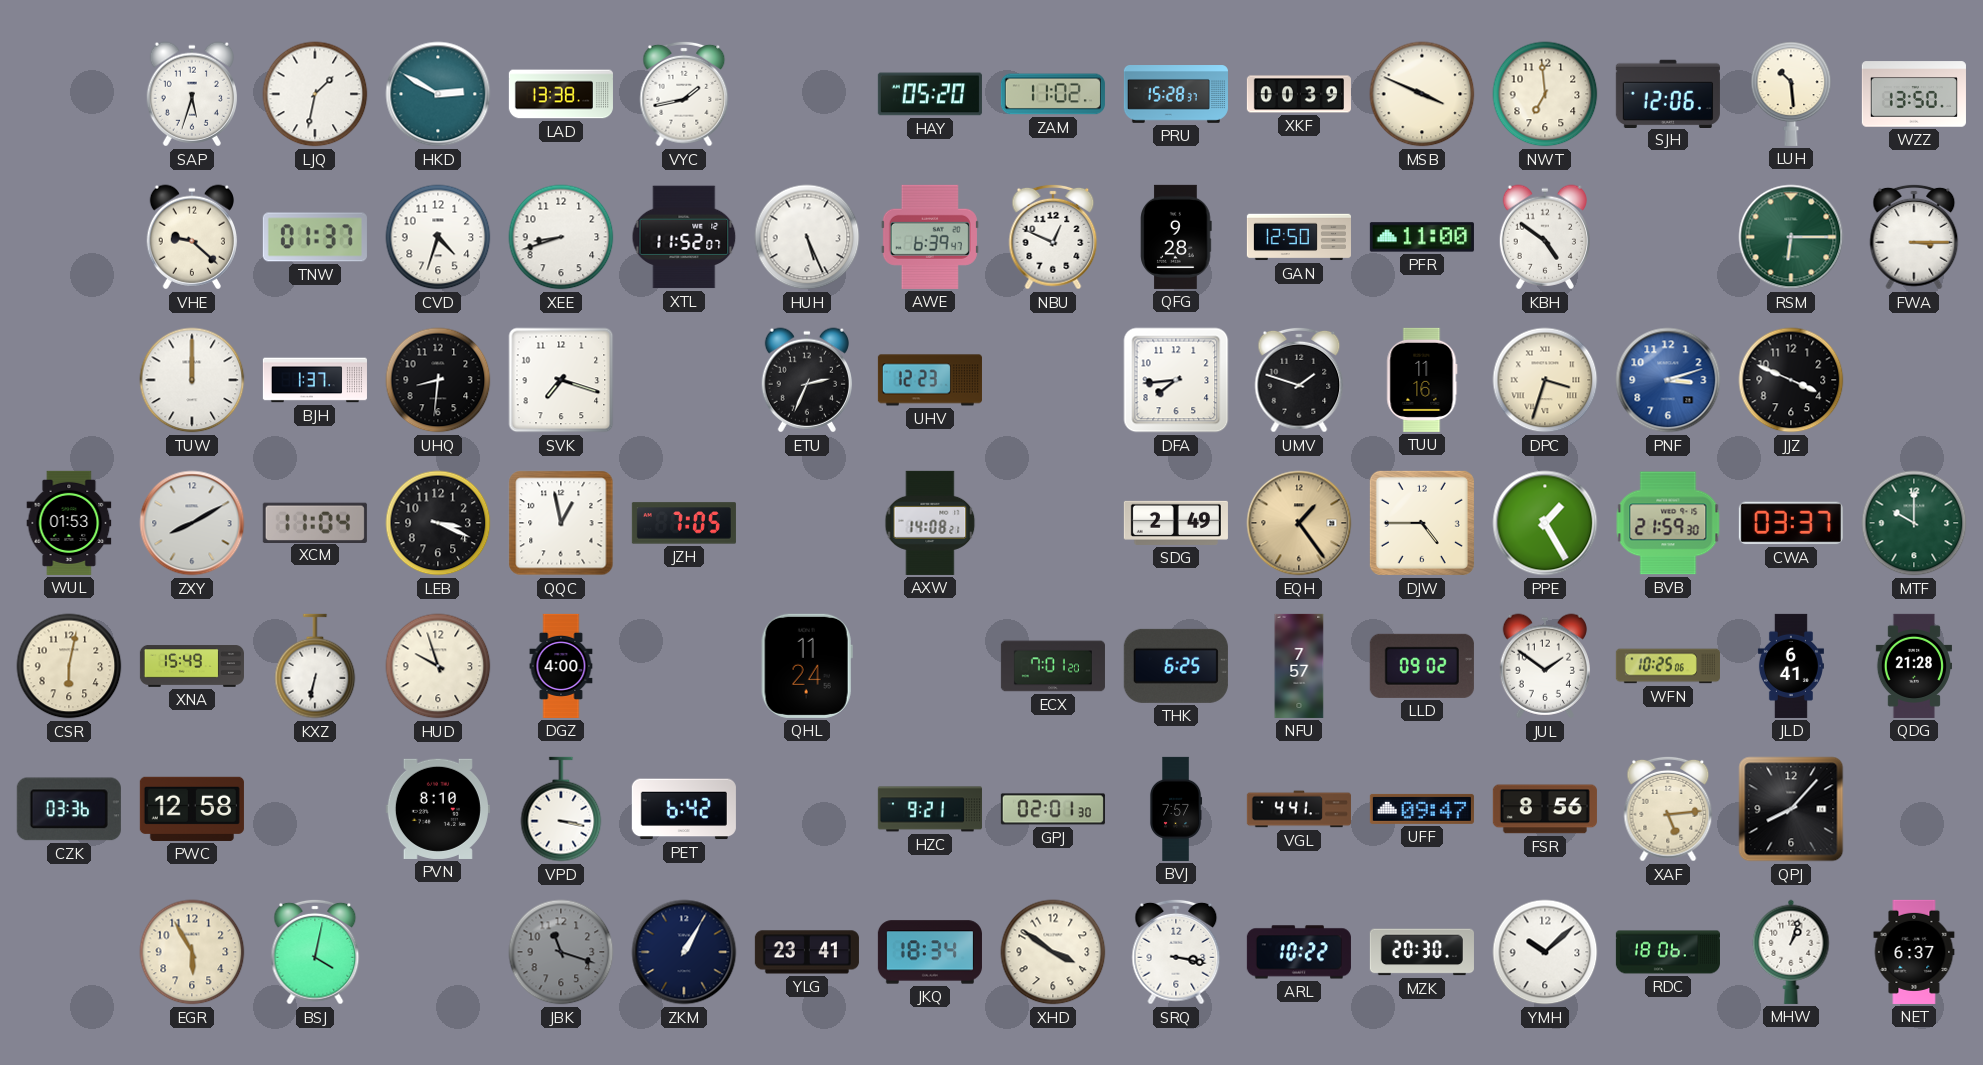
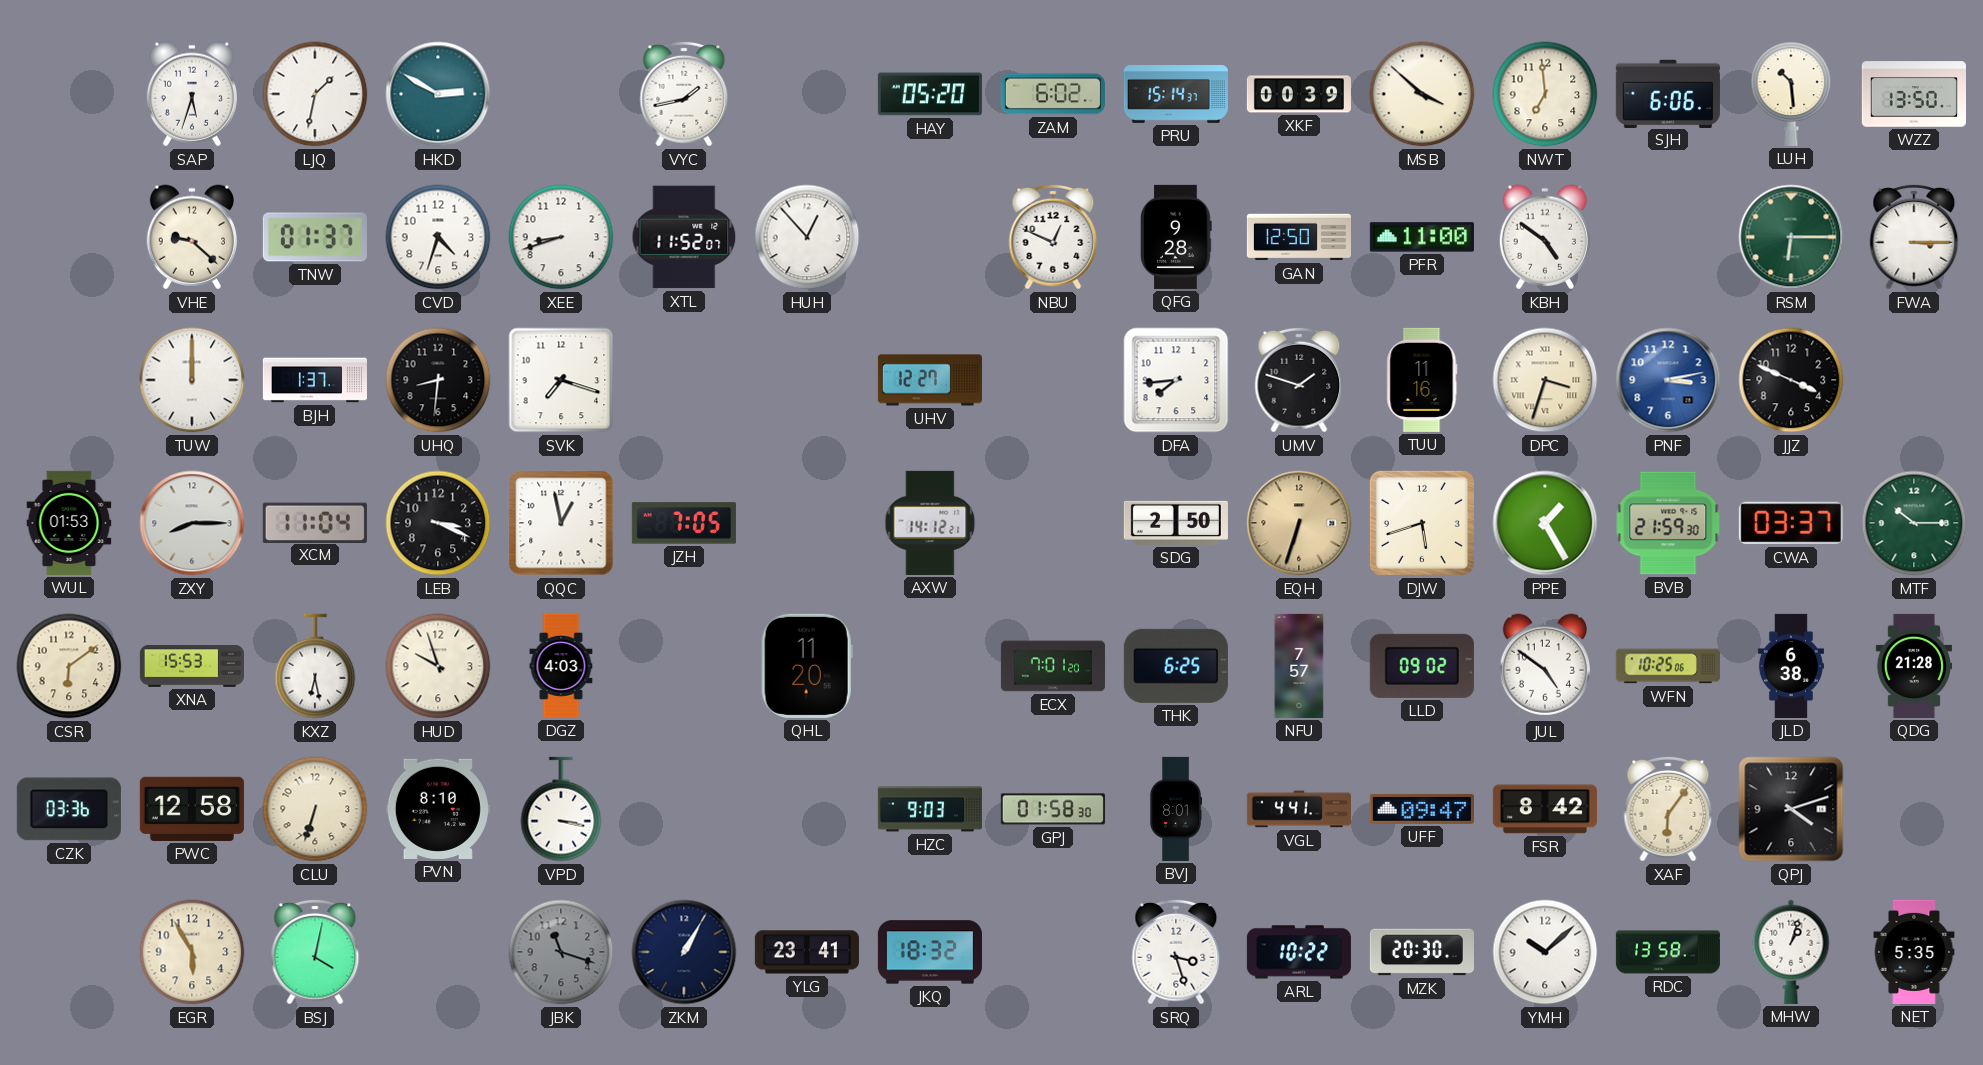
LAD: 13:38 -> none (561, 94)
ZAM: 11:02 -> 6:02 (1053, 94)
PRU: 15:28 -> 15:14 (1176, 95)
MSB: 3:49 -> 3:52 (1422, 94)
SJH: 12:06 -> 6:06 (1668, 93)
HUH: 5:26 -> 12:53 (807, 237)
AWE: 6:39 -> none (930, 237)
ETU: 2:34 -> none (807, 380)
UHV: 12:23 -> 12:27 (930, 380)
PNF: 3:12 -> 3:13 (1668, 380)
ZXY: 8:10 -> 8:15 (192, 523)
AXW: 14:08 -> 14:12 (930, 523)
SDG: 2:49 -> 2:50 (1176, 523)
EQH: 1:24 -> 6:33 (1299, 523)
DJW: 4:45 -> 5:42 (1422, 523)
MTF: 10:00 -> 10:15 (1914, 523)
CSR: 6:02 -> 6:09 (69, 666)
XNA: 15:49 -> 15:53 (192, 667)
KXZ: 6:32 -> 6:28 (315, 666)
DGZ: 4:00 -> 4:03 (561, 666)
QHL: 11:24 -> 11:20 (807, 666)
JUL: 1:51 -> 4:51 (1545, 666)
JLD: 6:41 -> 6:38 (1791, 666)
CLU: none -> 6:33 (315, 809)
PET: 6:42 -> none (684, 809)
HZC: 9:21 -> 9:03 (930, 809)
GPJ: 02:01 -> 01:58 (1053, 809)
BVJ: 7:57 -> 8:01 (1176, 809)
FSR: 8:56 -> 8:42 (1545, 809)
XAF: 5:14 -> 6:06 (1668, 809)
QPJ: 8:07 -> 4:12 (1791, 809)
JKQ: 18:34 -> 18:32 (930, 952)
XHD: 3:51 -> none (1053, 952)
SRQ: 3:17 -> 3:27 (1176, 952)
RDC: 18:06 -> 13:58 (1668, 952)
NET: 6:37 -> 5:35 (1914, 952)
